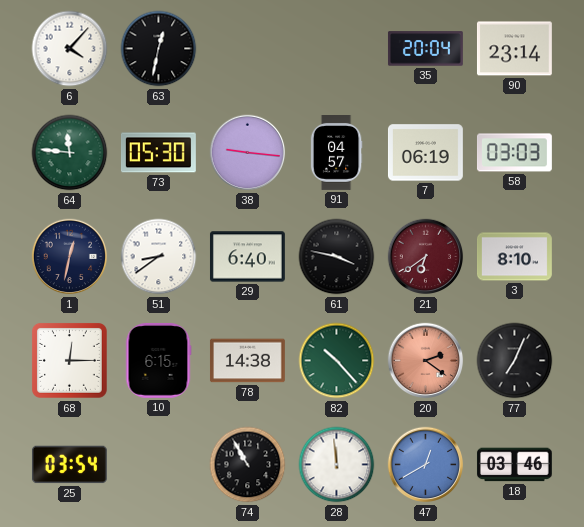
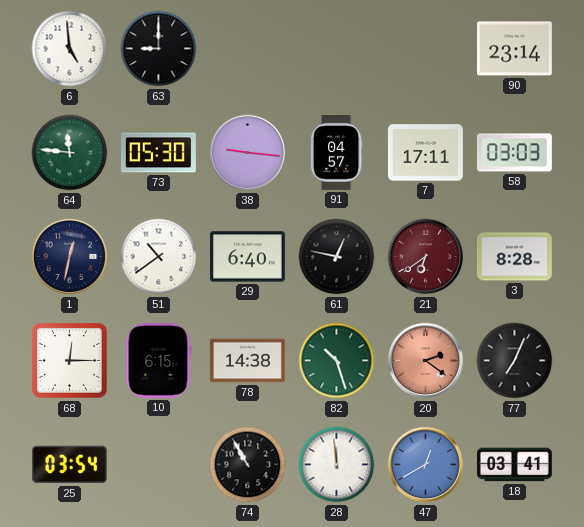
6: 4:07 -> 4:59 (70, 49)
63: 12:32 -> 9:00 (159, 49)
35: 20:04 -> none (425, 49)
7: 06:19 -> 17:11 (425, 153)
51: 8:39 -> 10:39 (159, 257)
61: 3:47 -> 12:47 (337, 257)
3: 8:10 -> 8:28 (515, 257)
82: 10:23 -> 10:27 (337, 361)
18: 03:46 -> 03:41 (514, 465)
